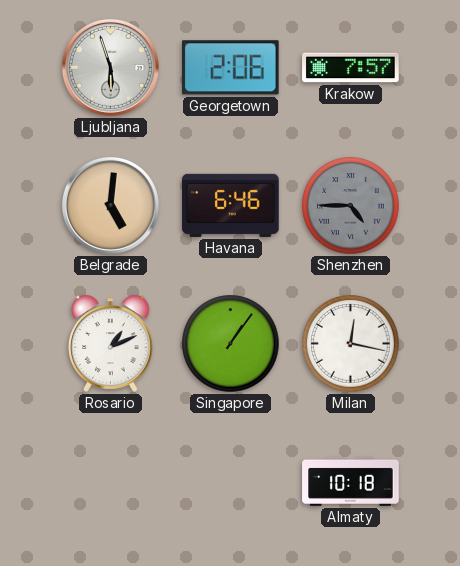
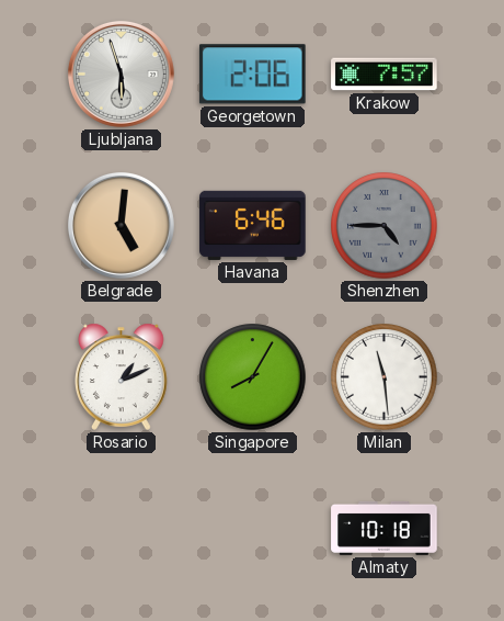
Singapore: 1:06 -> 8:05 (253, 377)
Milan: 12:17 -> 11:29 (385, 377)
